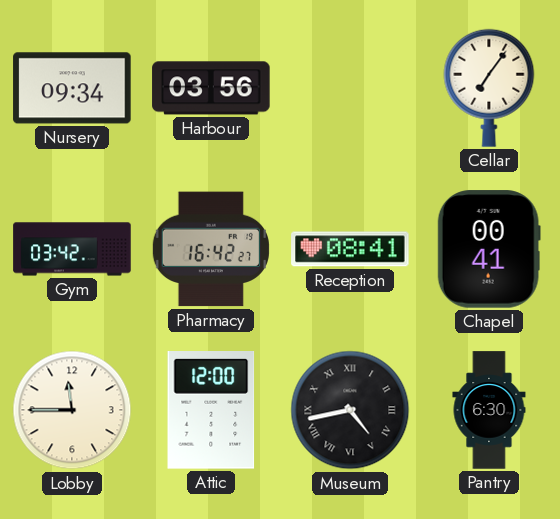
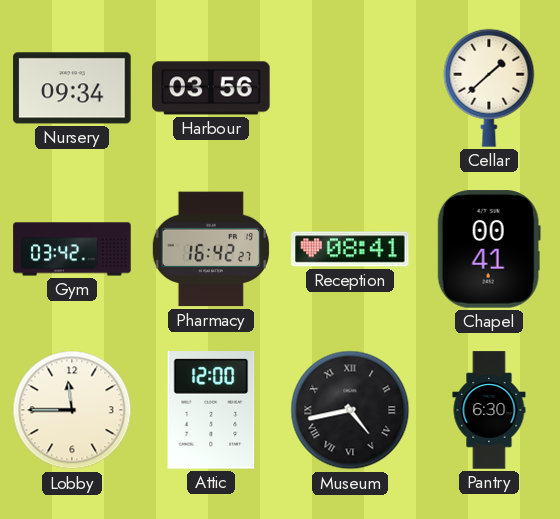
Cellar: 7:06 -> 1:38 (489, 88)
